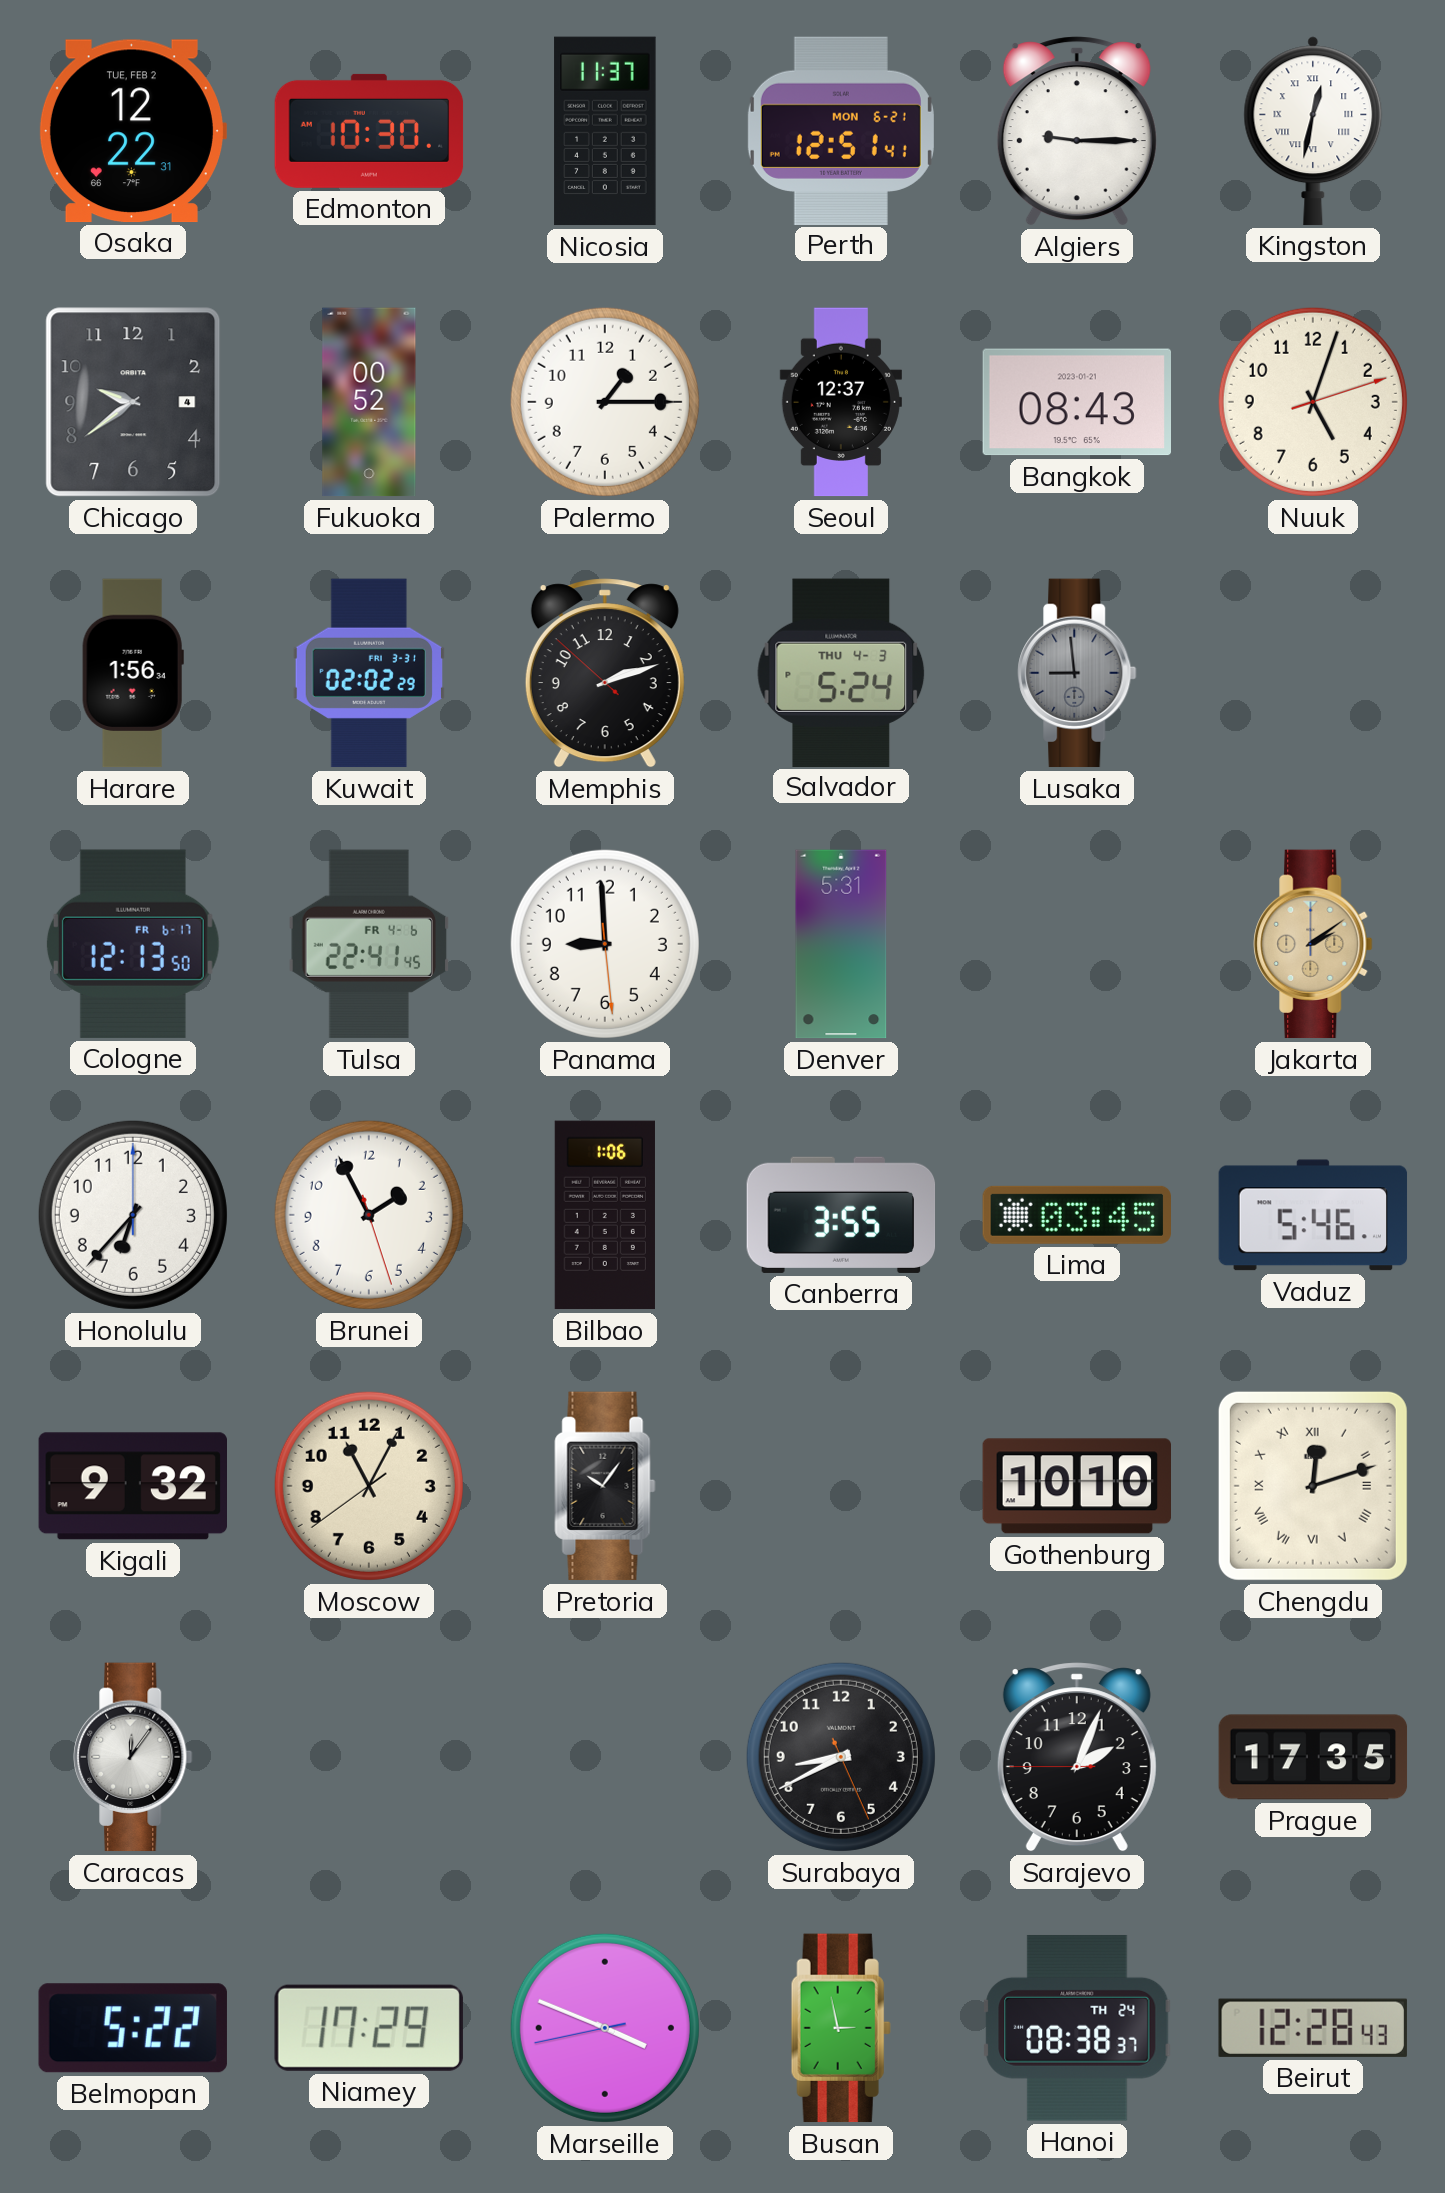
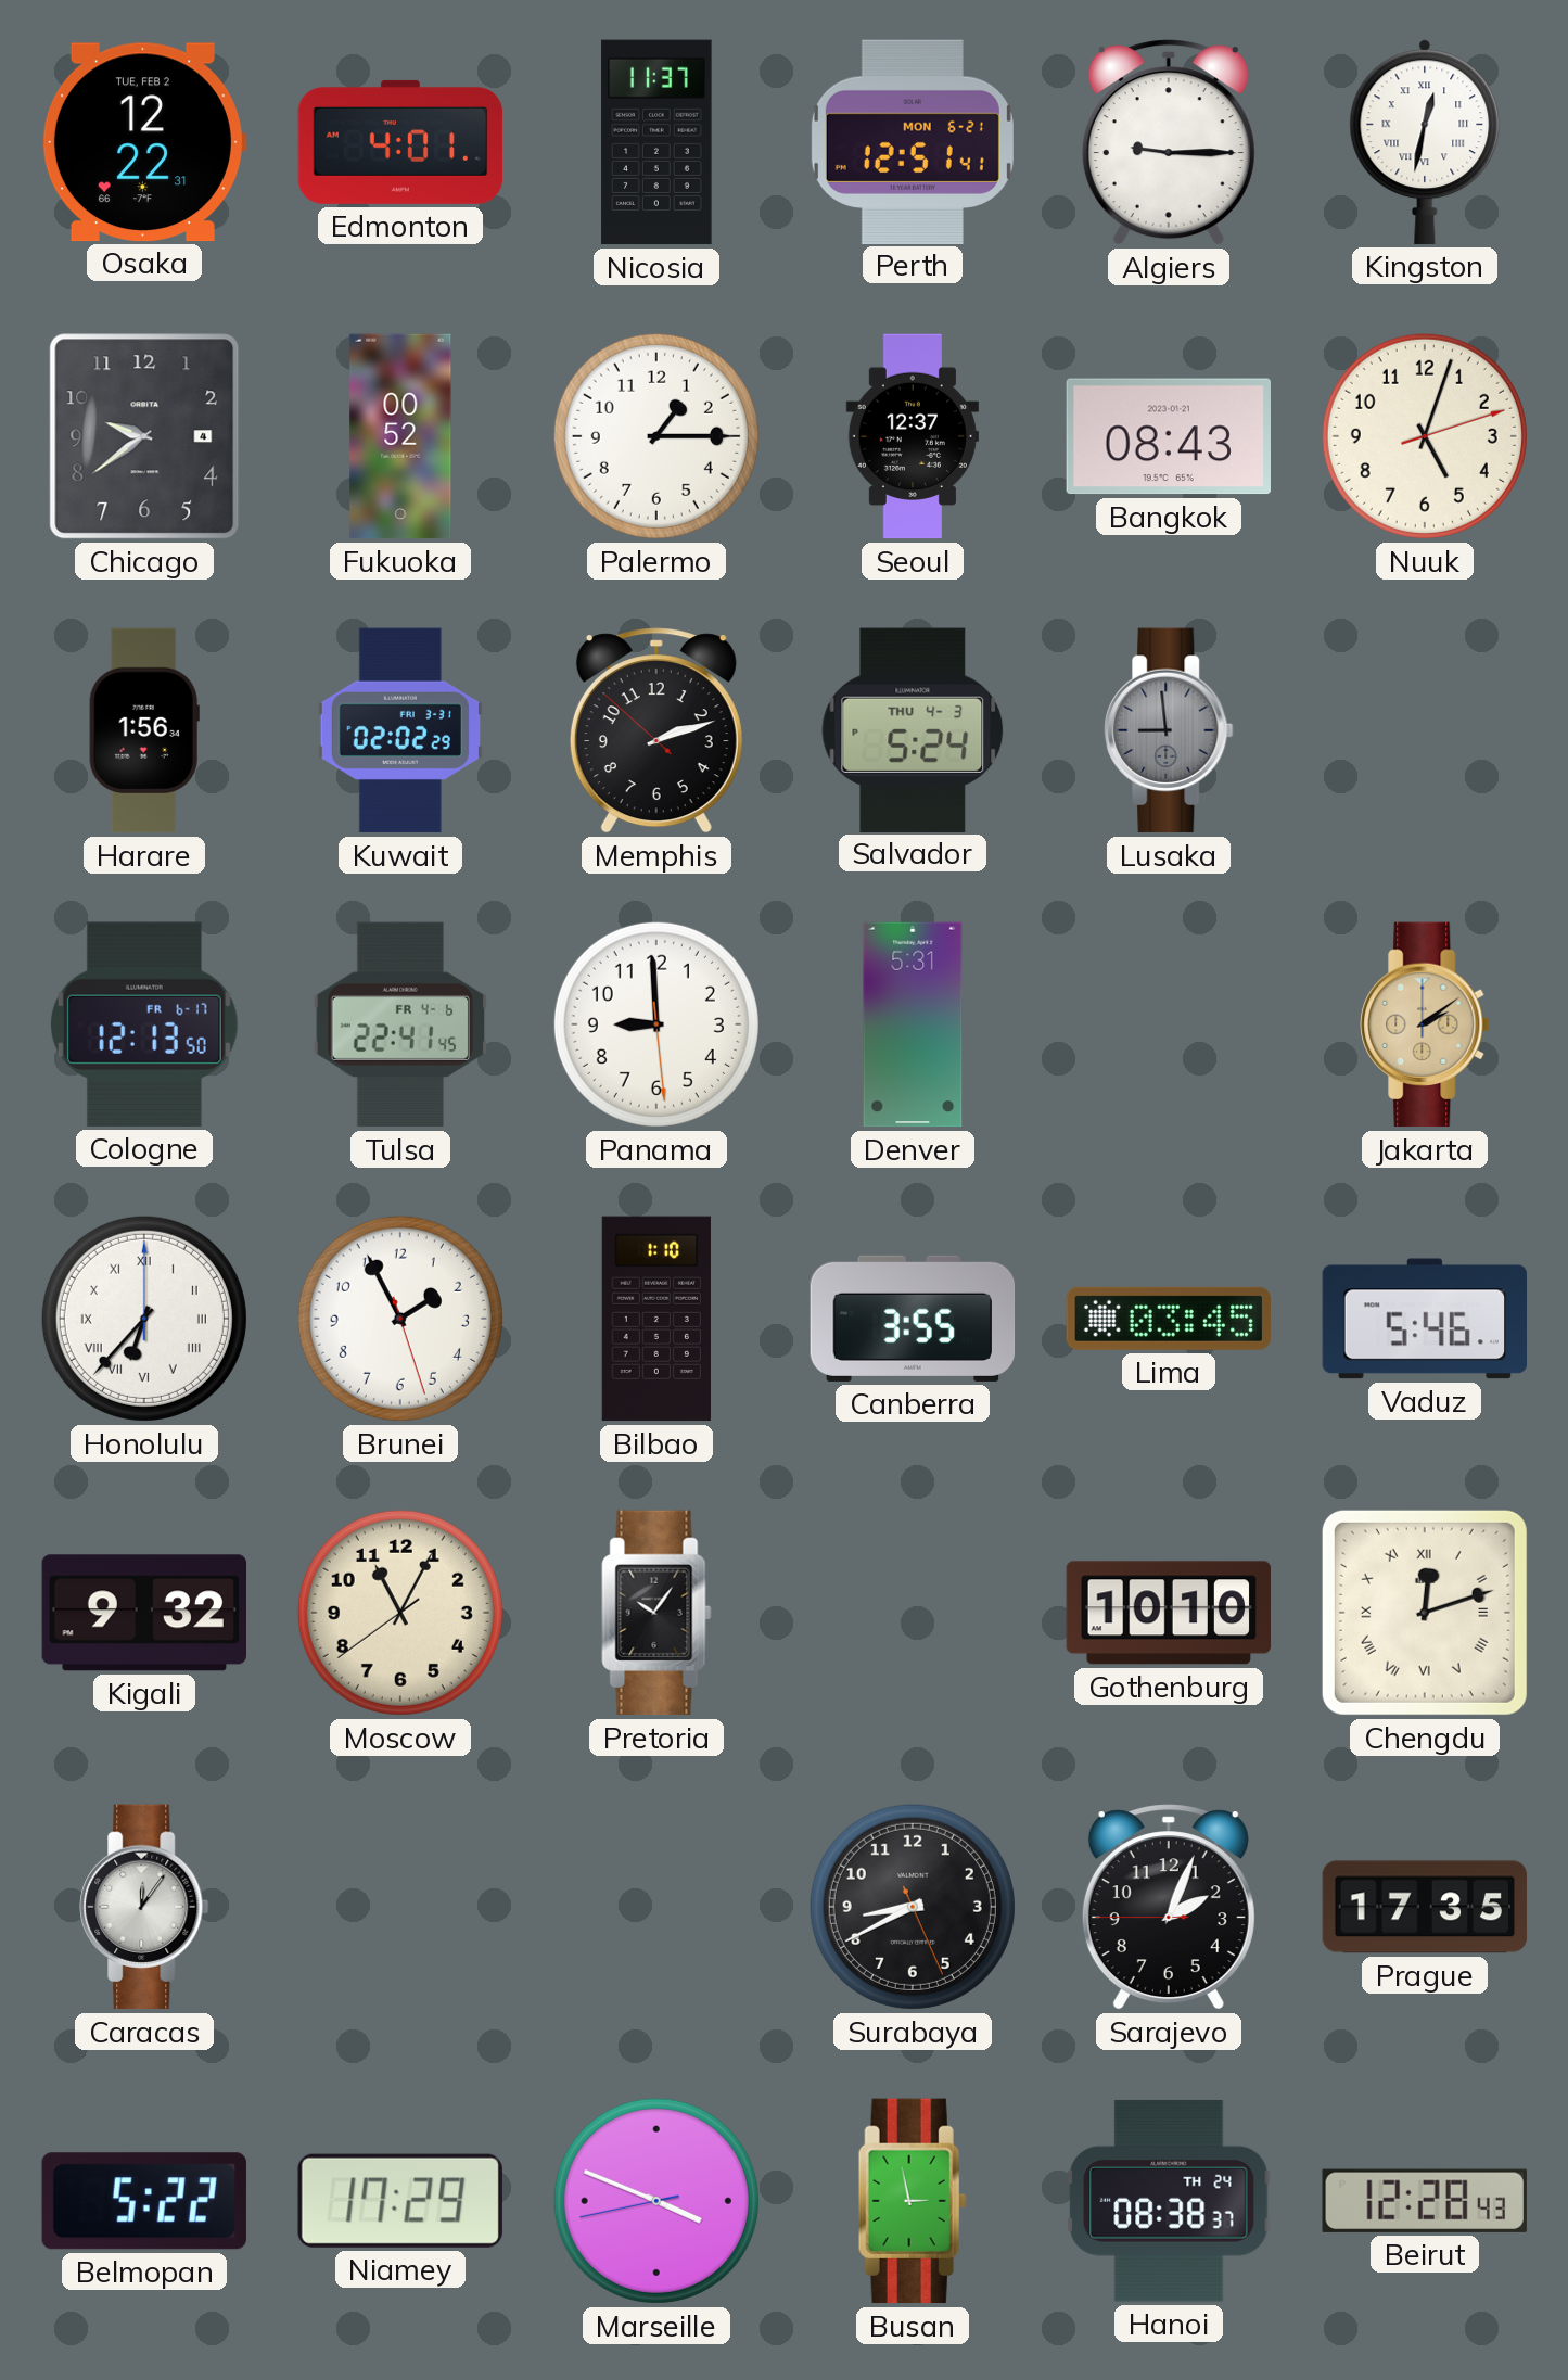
Edmonton: 10:30 -> 4:01 (400, 142)
Honolulu numerals: Arabic -> Roman (144, 1319)
Bilbao: 1:06 -> 1:10 (656, 1319)
